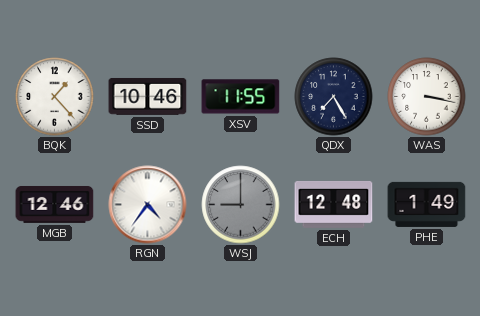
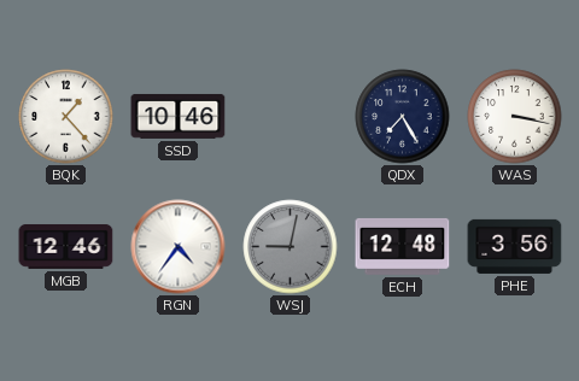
XSV: 11:55 -> none (241, 97)
WSJ: 9:00 -> 9:02 (291, 247)
PHE: 1:49 -> 3:56 (515, 246)
